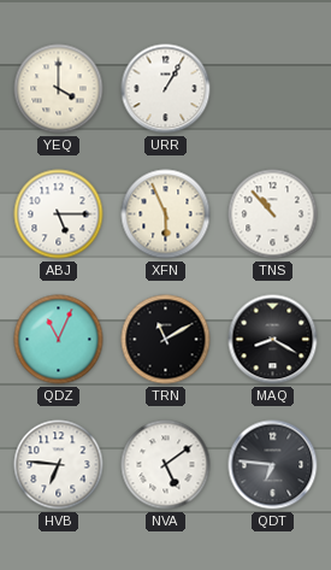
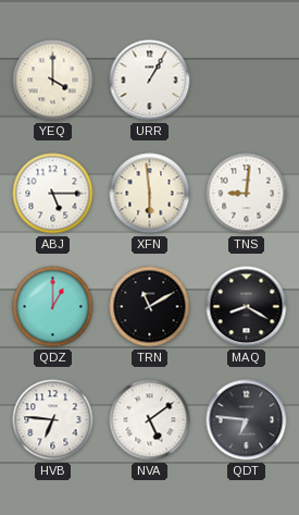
XFN: 5:56 -> 5:59 (150, 194)
TNS: 10:53 -> 9:01 (247, 194)
QDZ: 11:04 -> 1:00 (53, 307)
